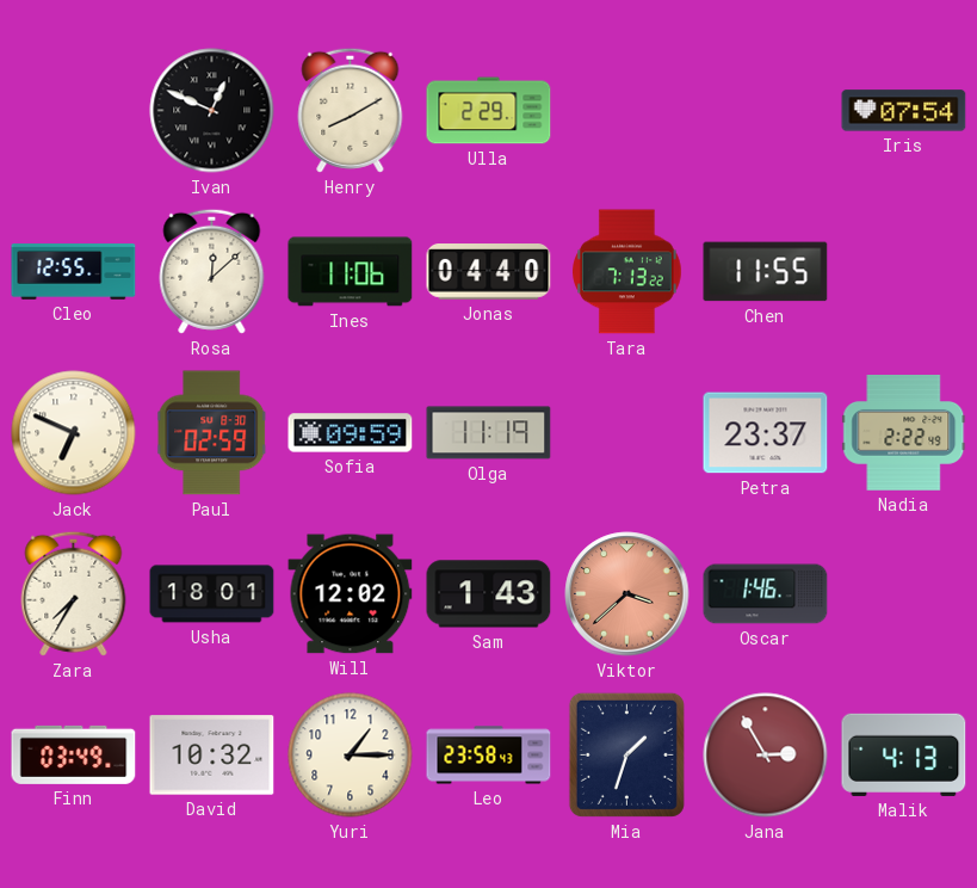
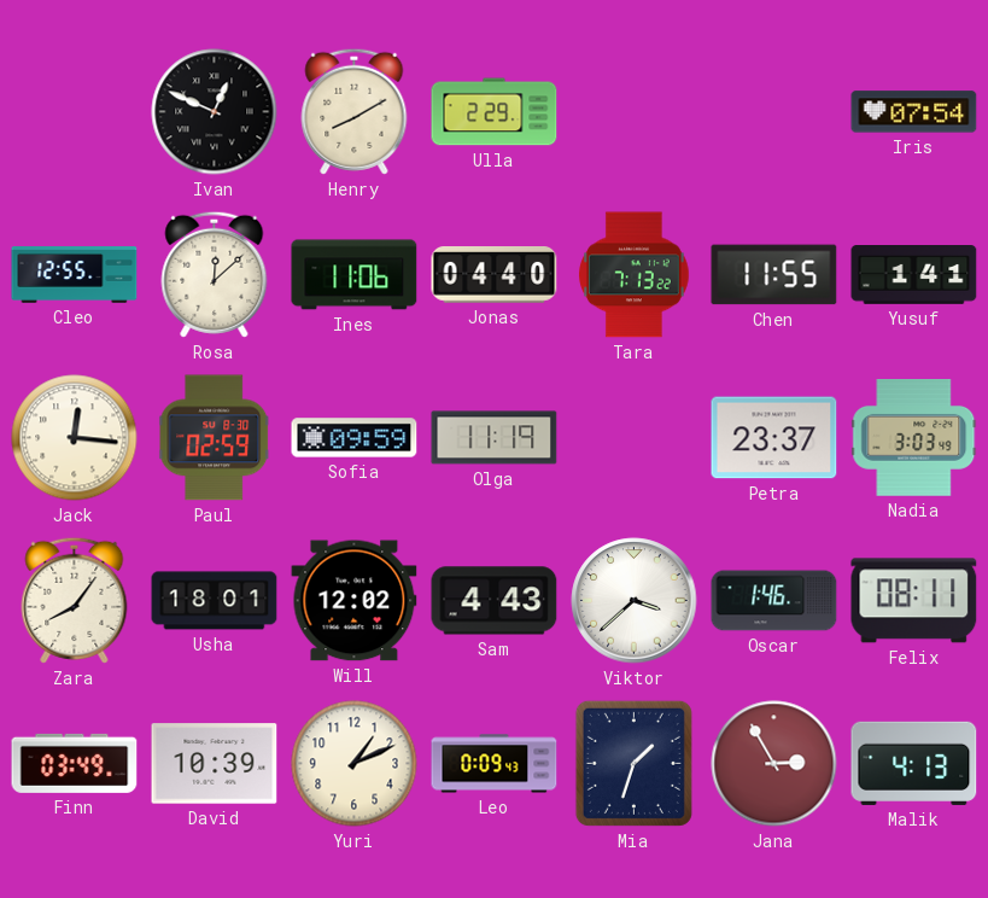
Yusuf: none -> 1:41 (914, 275)
Jack: 6:49 -> 12:16 (75, 438)
Nadia: 2:22 -> 3:03 (914, 438)
Zara: 7:35 -> 8:06 (75, 600)
Sam: 1:43 -> 4:43 (495, 601)
Viktor dial: salmon -> white (635, 601)
Felix: none -> 08:11 (914, 601)
David: 10:32 -> 10:39 (215, 764)
Yuri: 1:15 -> 1:11 (355, 764)
Leo: 23:58 -> 0:09 (495, 764)
